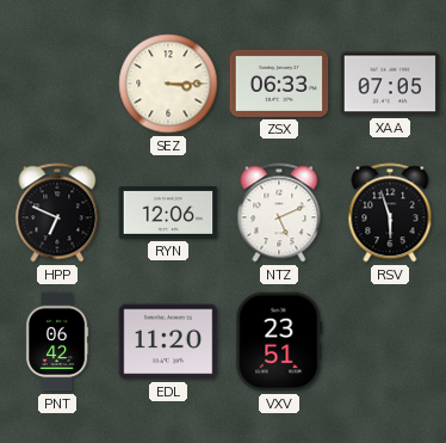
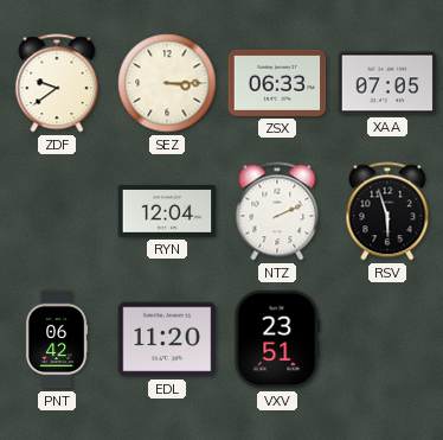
ZDF: none -> 9:39 (57, 83)
HPP: 6:49 -> none (57, 213)
RYN: 12:06 -> 12:04 (167, 211)
NTZ: 5:11 -> 2:11 (277, 211)
